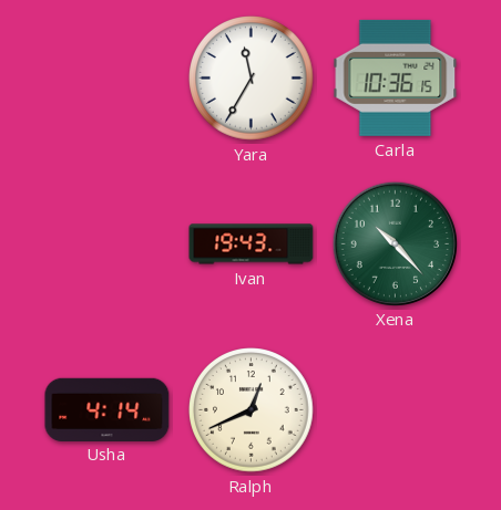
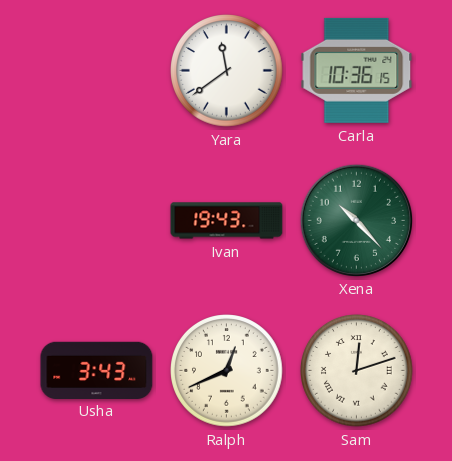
Yara: 11:35 -> 11:39 (227, 71)
Usha: 4:14 -> 3:43 (97, 370)
Sam: none -> 12:12 (357, 371)
